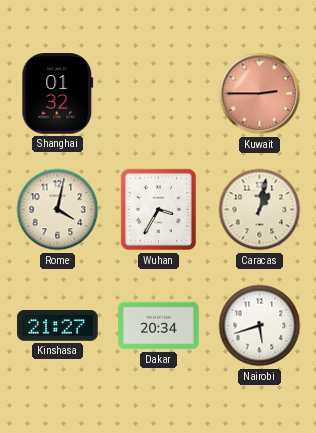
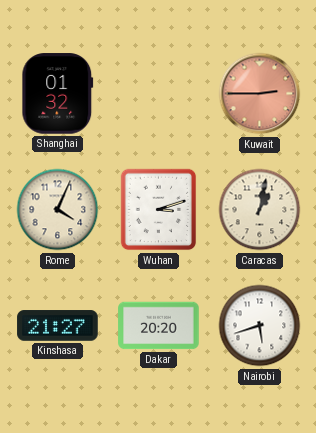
Rome: 4:02 -> 4:04 (58, 210)
Wuhan: 3:35 -> 3:12 (159, 210)
Dakar: 20:34 -> 20:20 (159, 326)
